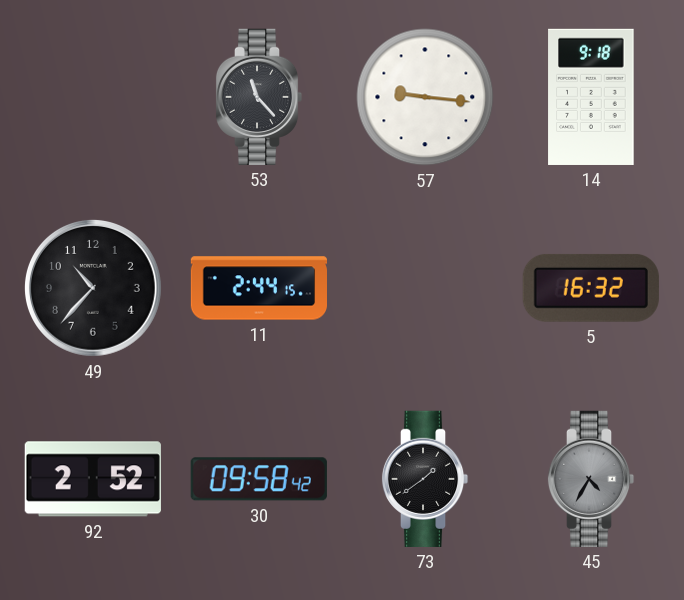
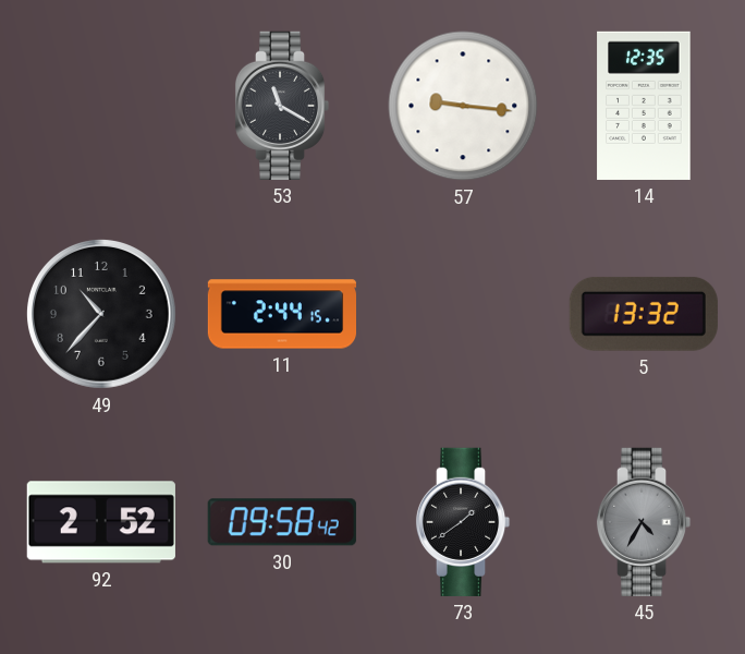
53: 11:23 -> 11:20 (282, 106)
14: 9:18 -> 12:35 (644, 106)
5: 16:32 -> 13:32 (644, 314)
